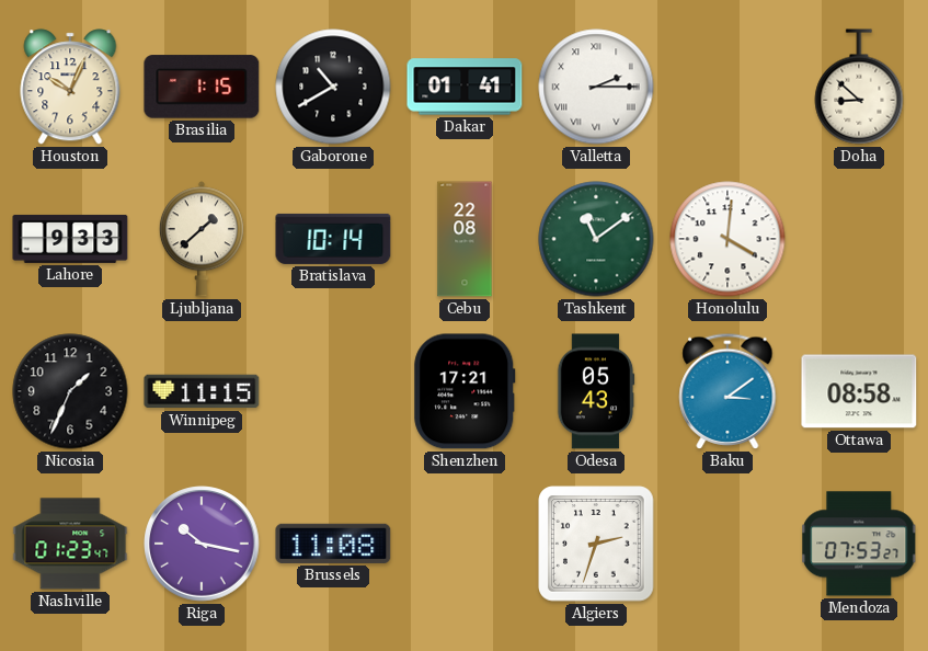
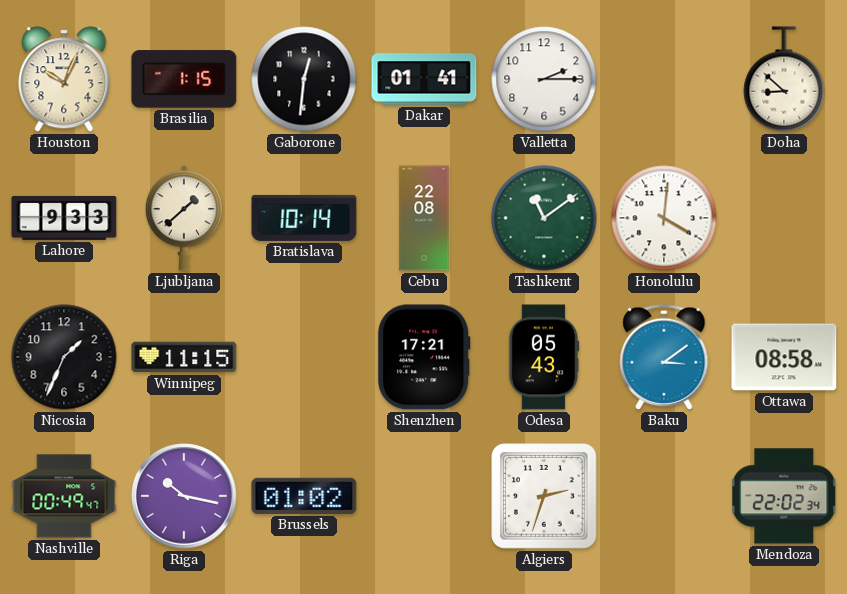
Gaborone: 10:40 -> 12:31 (304, 79)
Valletta numerals: Roman -> Arabic (544, 79)
Nashville: 01:23 -> 00:49 (64, 496)
Brussels: 11:08 -> 01:02 (304, 496)
Mendoza: 07:53 -> 22:02 (784, 496)
